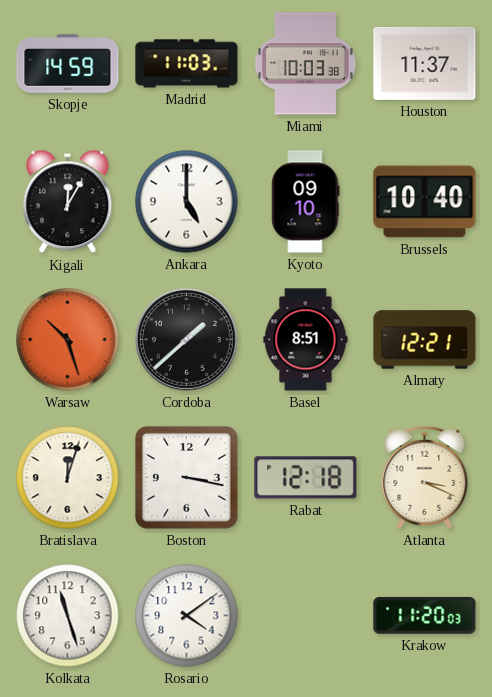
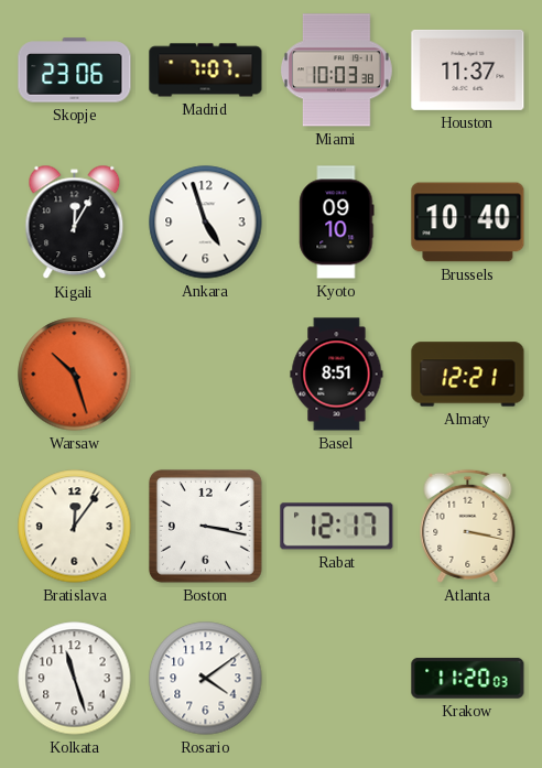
Skopje: 14:59 -> 23:06 (75, 71)
Madrid: 11:03 -> 7:07 (206, 71)
Ankara: 5:00 -> 4:57 (206, 223)
Cordoba: 1:38 -> none (187, 340)
Bratislava: 12:03 -> 12:06 (75, 527)
Rabat: 12:18 -> 12:17 (337, 527)
Atlanta: 3:19 -> 3:17 (468, 526)
